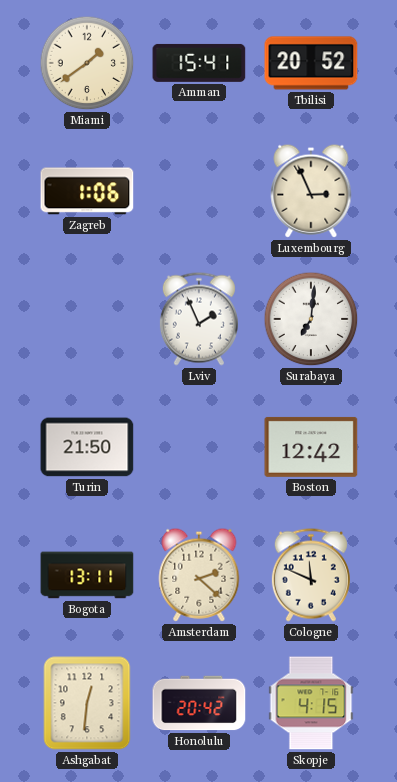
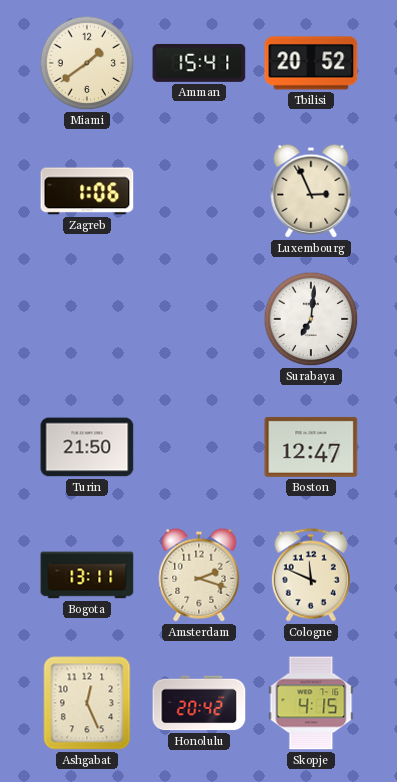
Lviv: 1:56 -> none (199, 319)
Boston: 12:42 -> 12:47 (311, 447)
Amsterdam: 2:22 -> 2:18 (199, 575)
Ashgabat: 12:31 -> 12:26 (87, 703)
